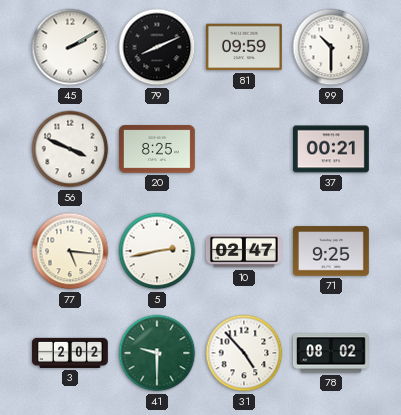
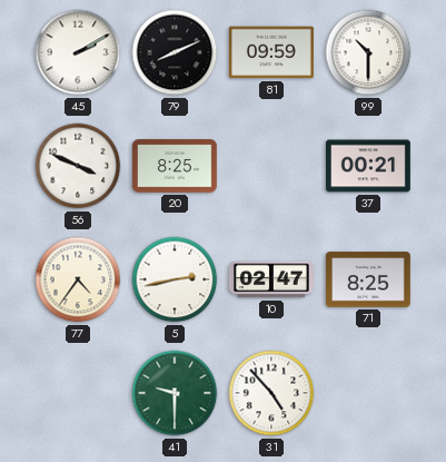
77: 5:16 -> 4:36 (78, 279)
71: 9:25 -> 8:25 (368, 279)
3: 2:02 -> none (70, 353)
78: 08:02 -> none (331, 353)
